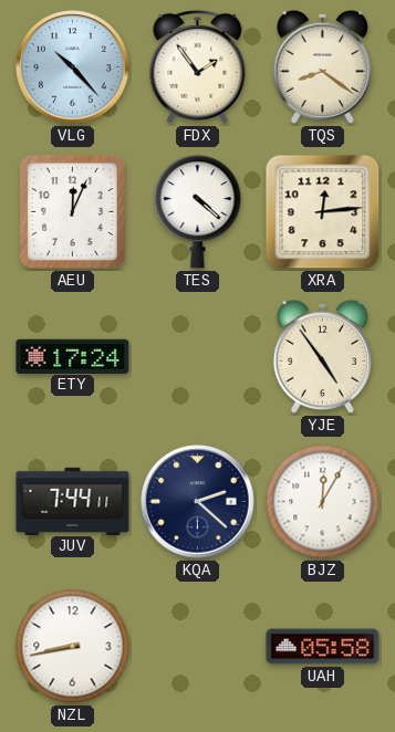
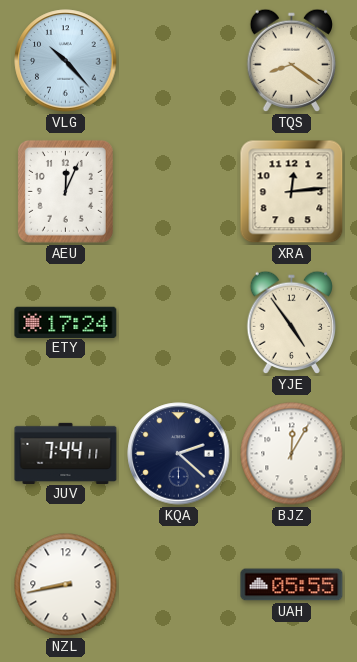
FDX: 1:54 -> none (198, 66)
TES: 4:22 -> none (198, 212)
UAH: 05:58 -> 05:55 (292, 585)
